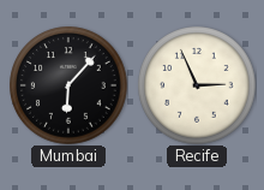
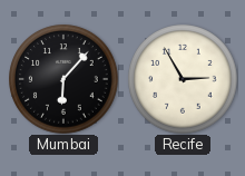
Recife: 2:56 -> 2:55 (183, 79)
